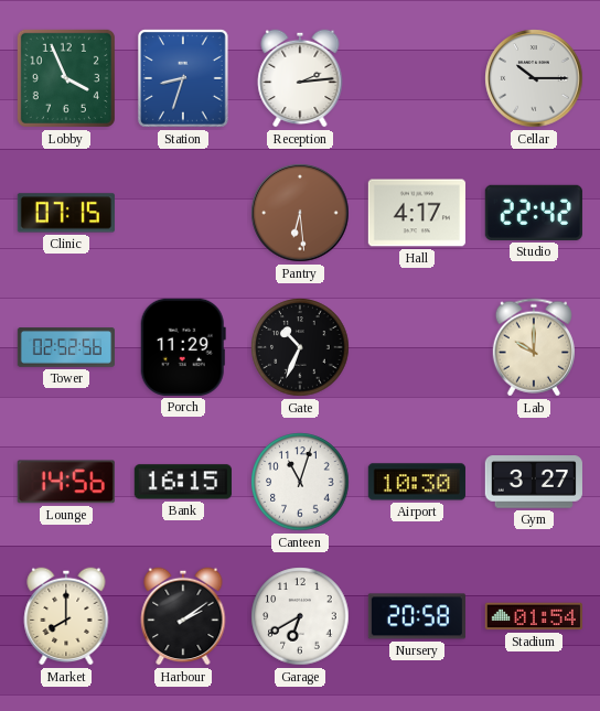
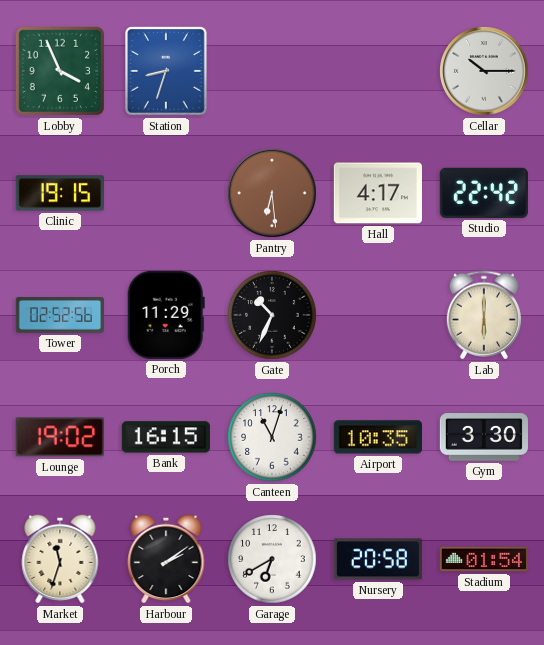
Reception: 2:14 -> none (300, 78)
Clinic: 07:15 -> 19:15 (60, 193)
Lab: 10:00 -> 6:00 (484, 315)
Lounge: 14:56 -> 19:02 (60, 437)
Airport: 10:30 -> 10:35 (378, 437)
Gym: 3:27 -> 3:30 (484, 437)
Market: 8:00 -> 11:33 (60, 559)
